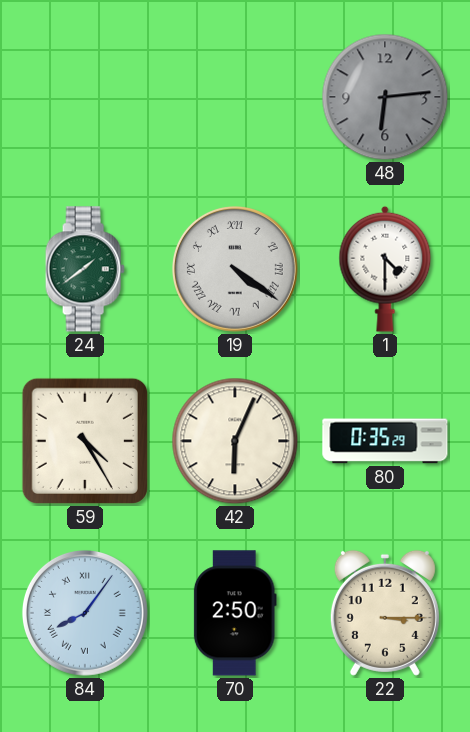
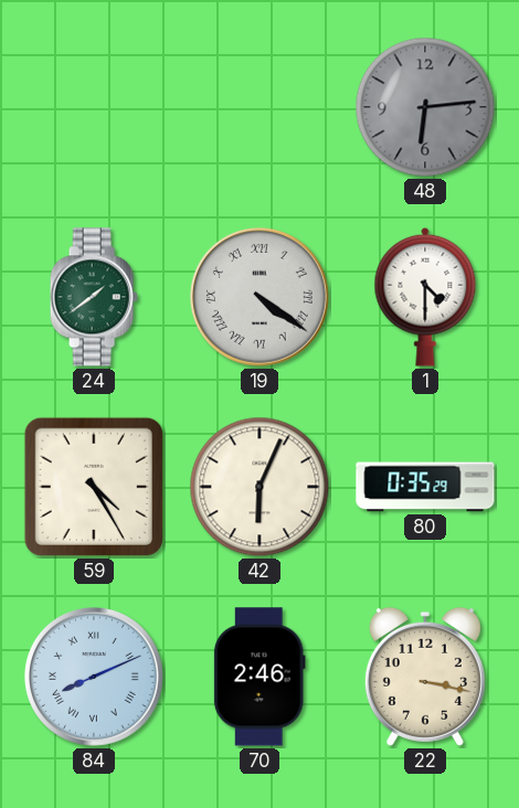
84: 8:06 -> 8:11 (94, 677)
70: 2:50 -> 2:46 (259, 677)
22: 3:15 -> 3:17 (425, 677)
